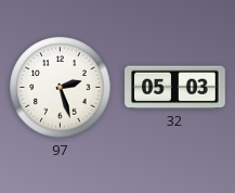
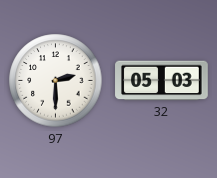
97: 2:27 -> 2:30 (56, 81)
